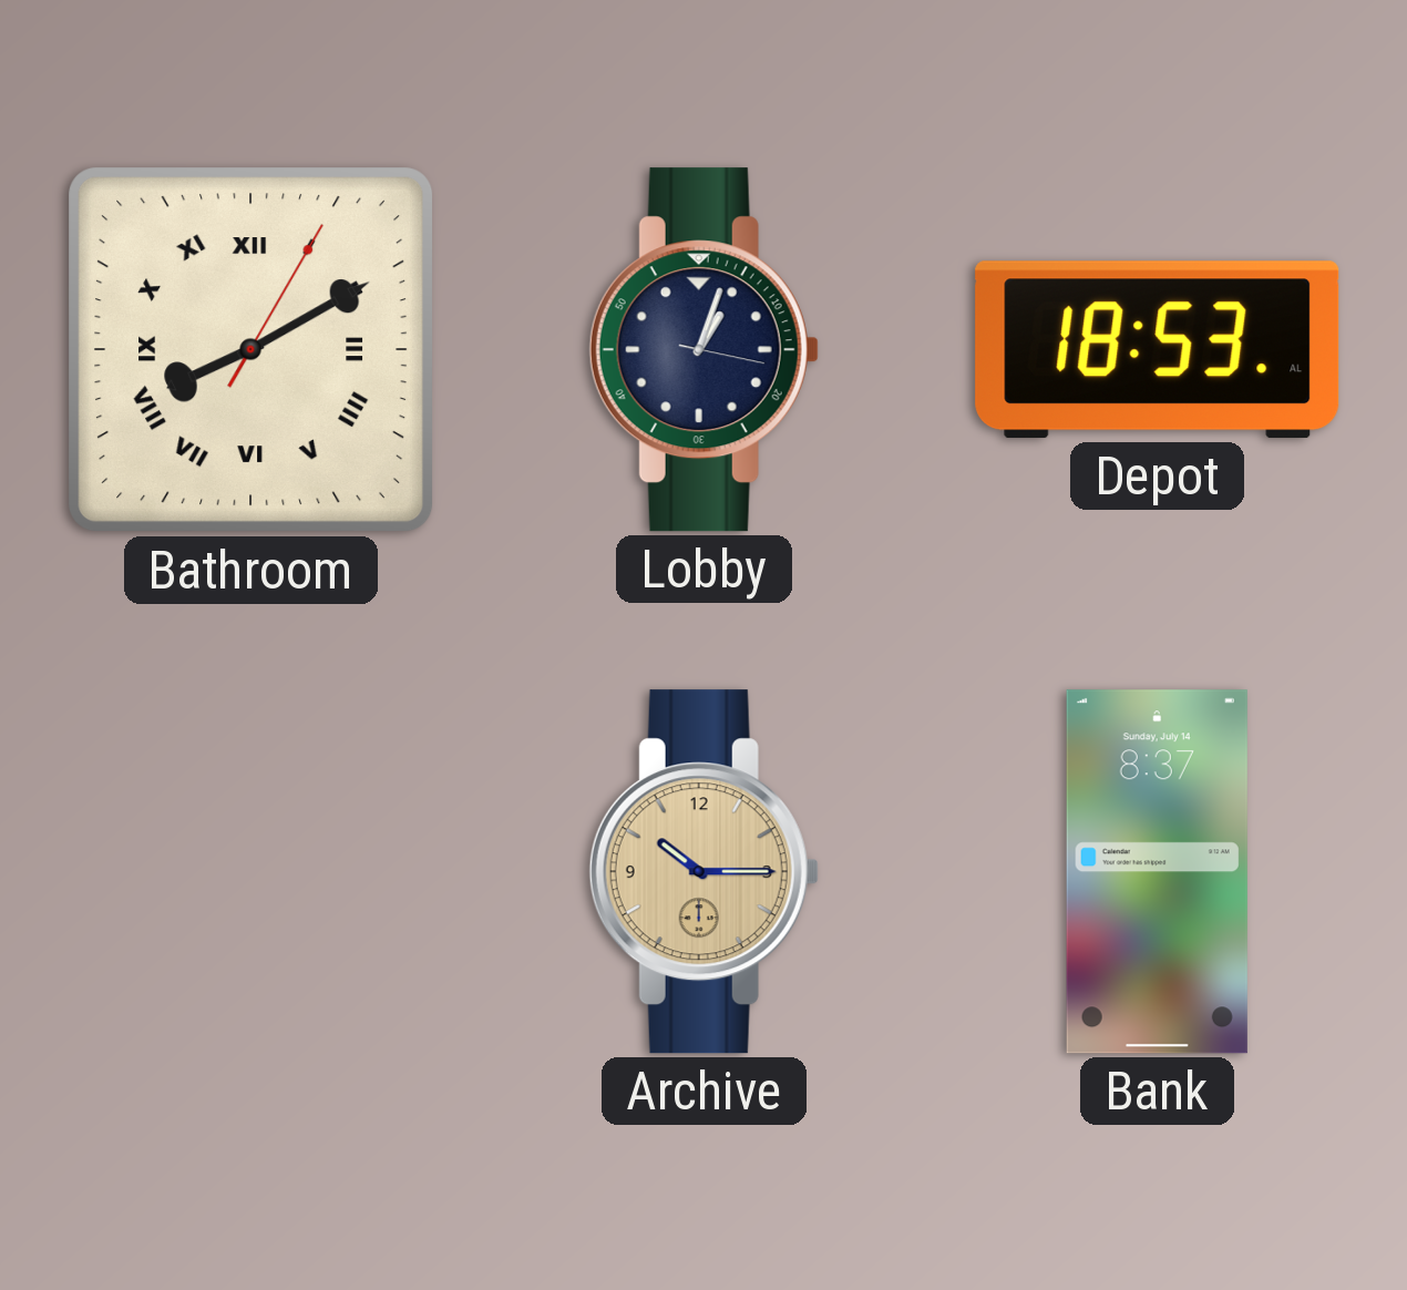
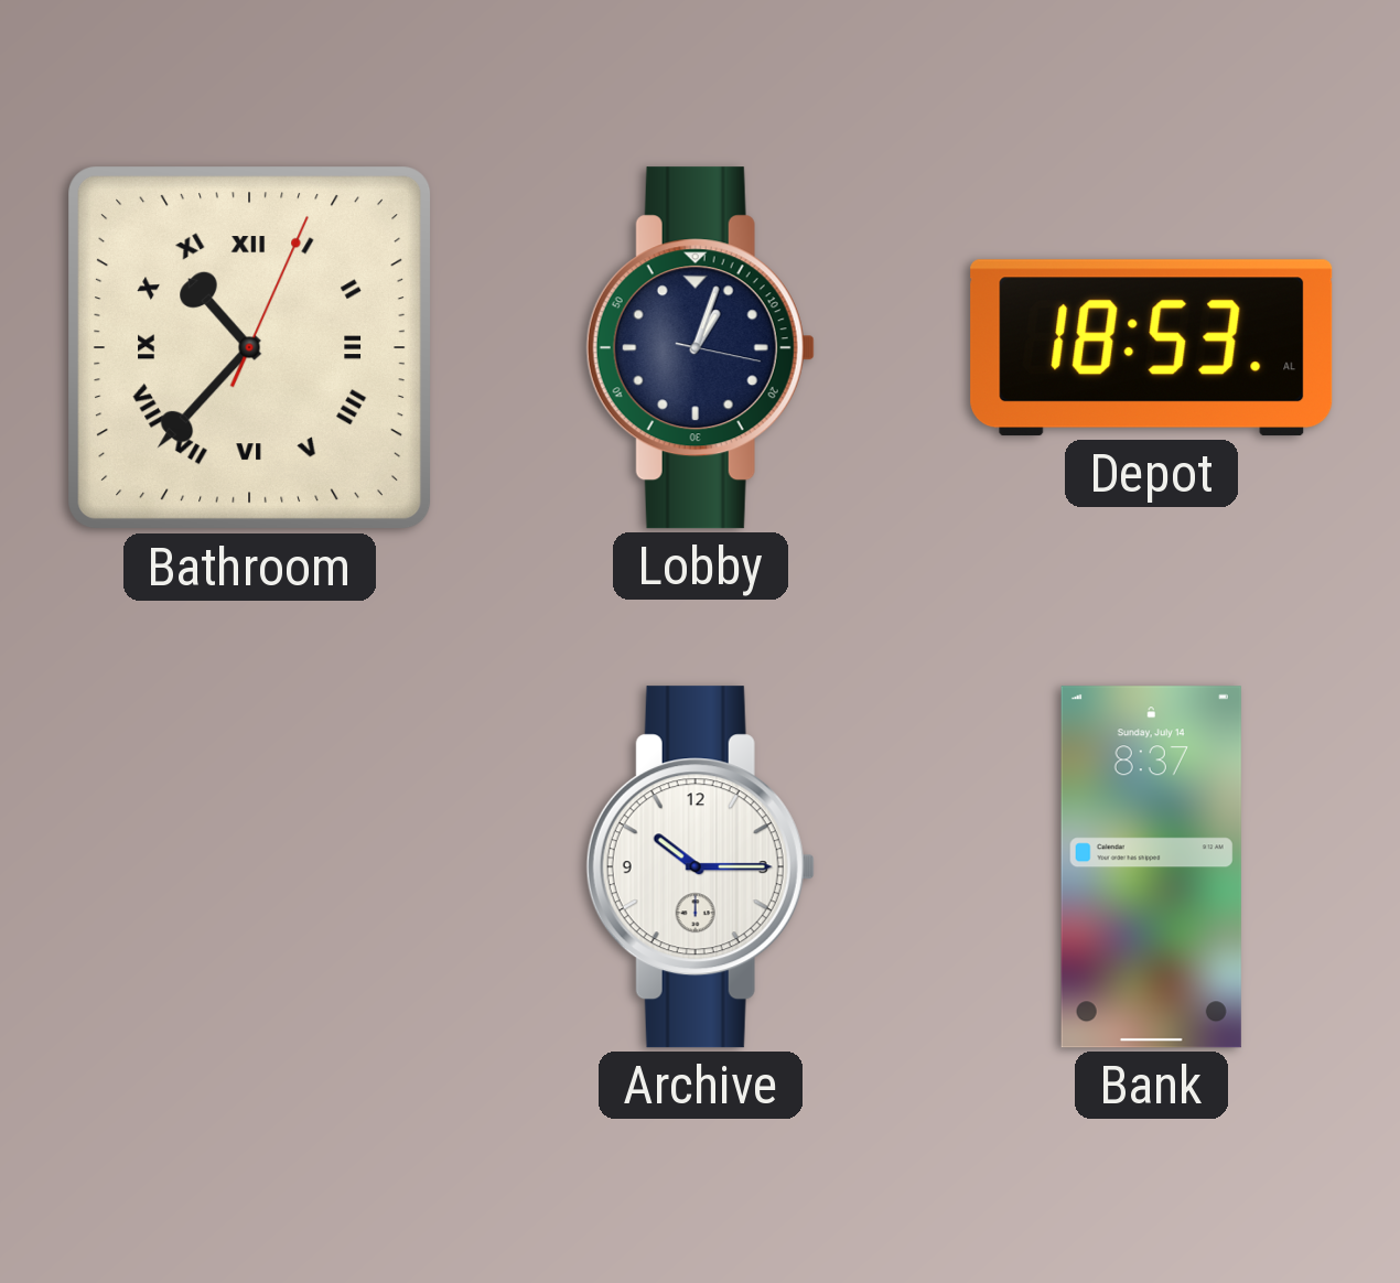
Bathroom: 8:10 -> 10:37 (250, 348)
Archive dial: champagne -> white (700, 867)
